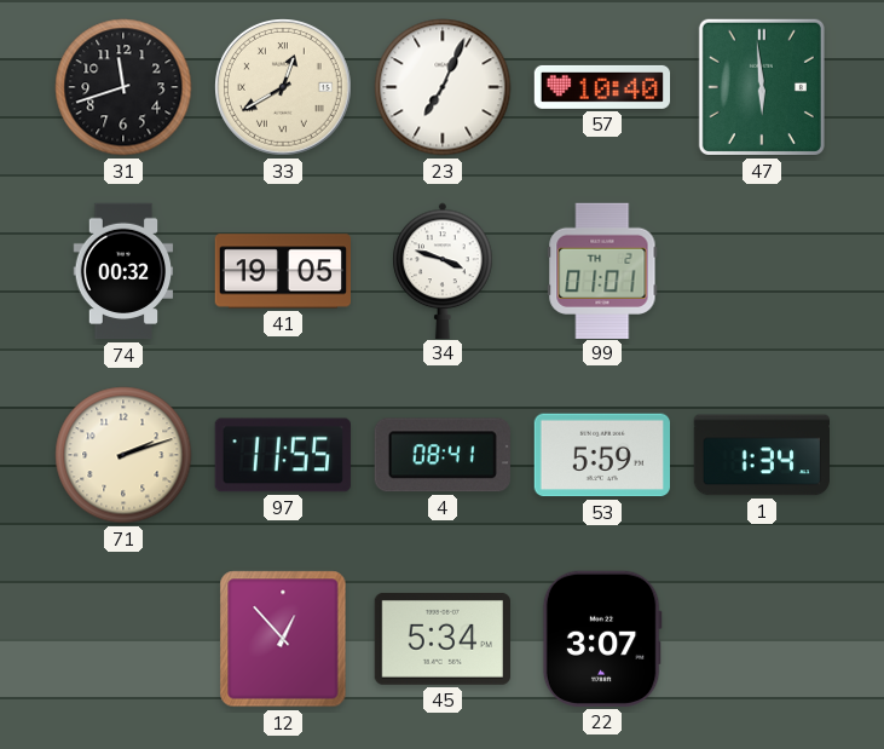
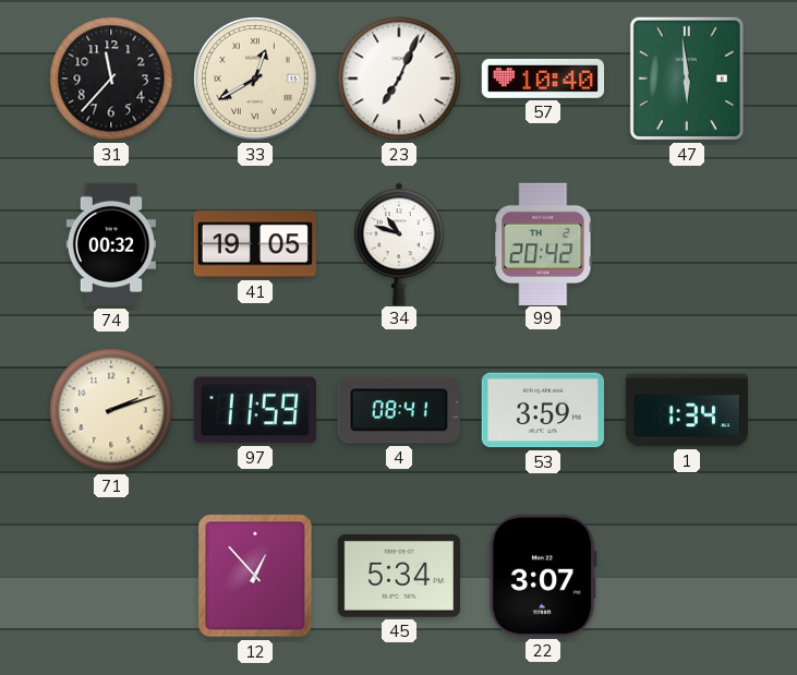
31: 11:42 -> 11:37 (111, 79)
34: 3:48 -> 10:48 (399, 243)
99: 01:01 -> 20:42 (543, 243)
97: 11:55 -> 11:59 (255, 410)
53: 5:59 -> 3:59 (542, 410)
